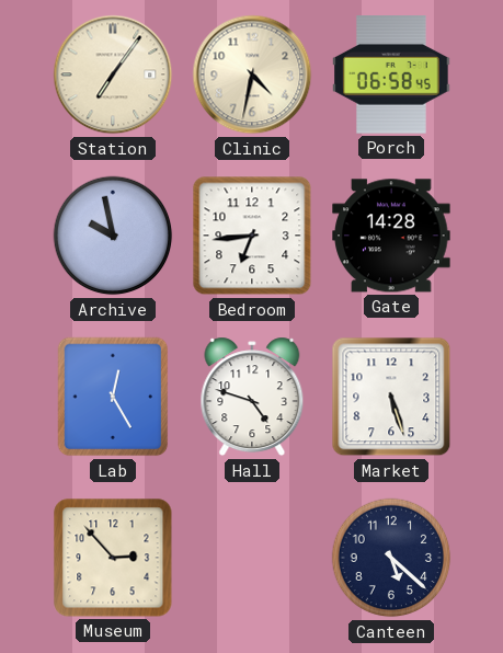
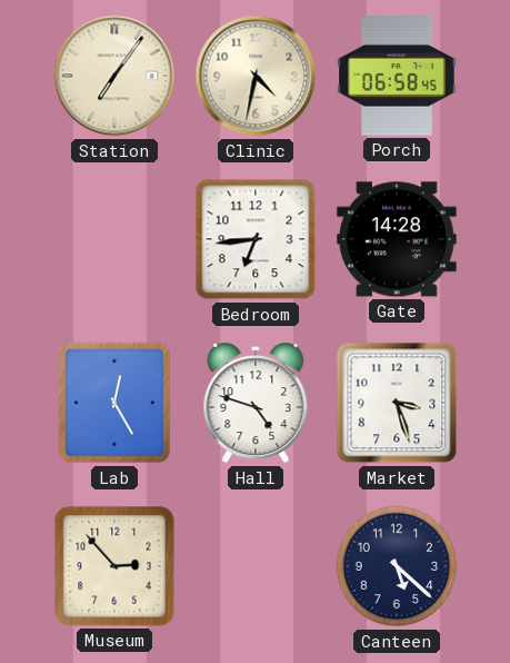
Archive: 9:58 -> none (113, 236)
Market: 5:27 -> 3:27 (397, 403)
